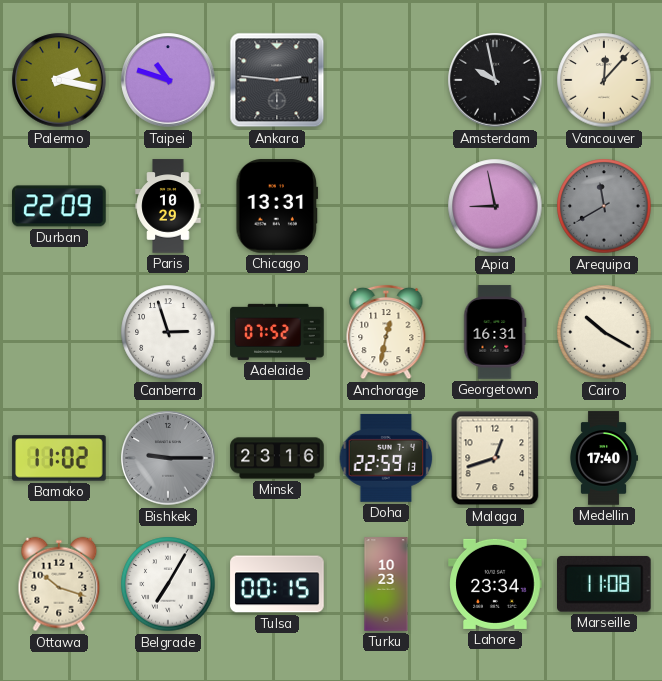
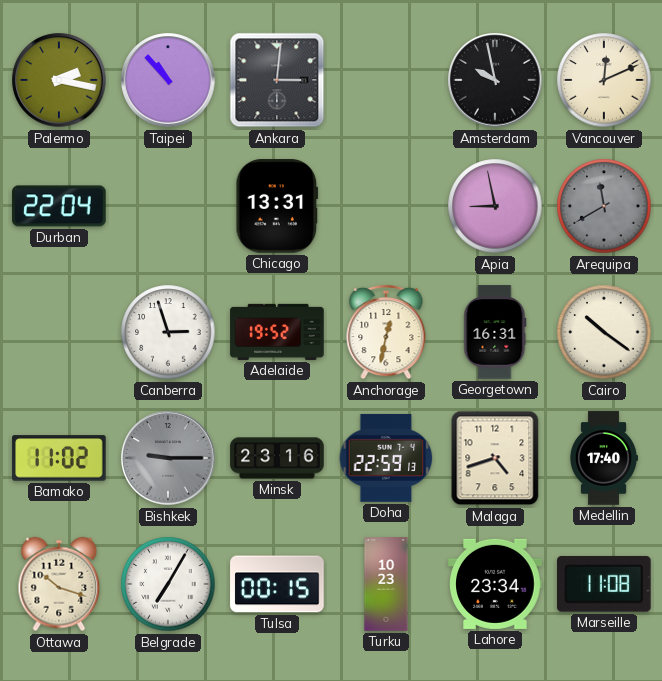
Taipei: 10:48 -> 10:53 (168, 80)
Ankara: 2:46 -> 3:01 (277, 80)
Vancouver: 12:07 -> 12:11 (604, 80)
Durban: 22:09 -> 22:04 (59, 206)
Paris: 10:29 -> none (168, 206)
Adelaide: 07:52 -> 19:52 (277, 332)
Cairo: 10:20 -> 10:21 (604, 332)
Malaga: 12:42 -> 4:42 (495, 458)
